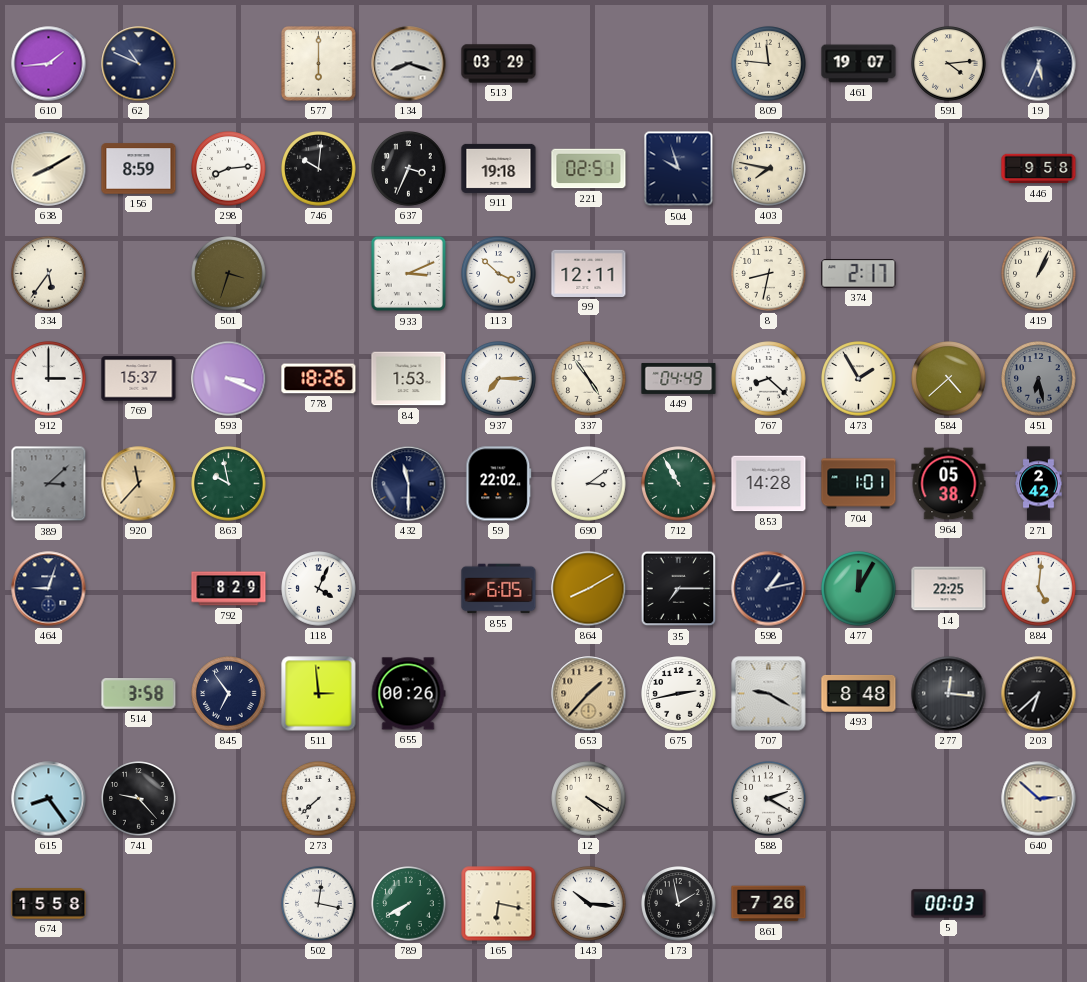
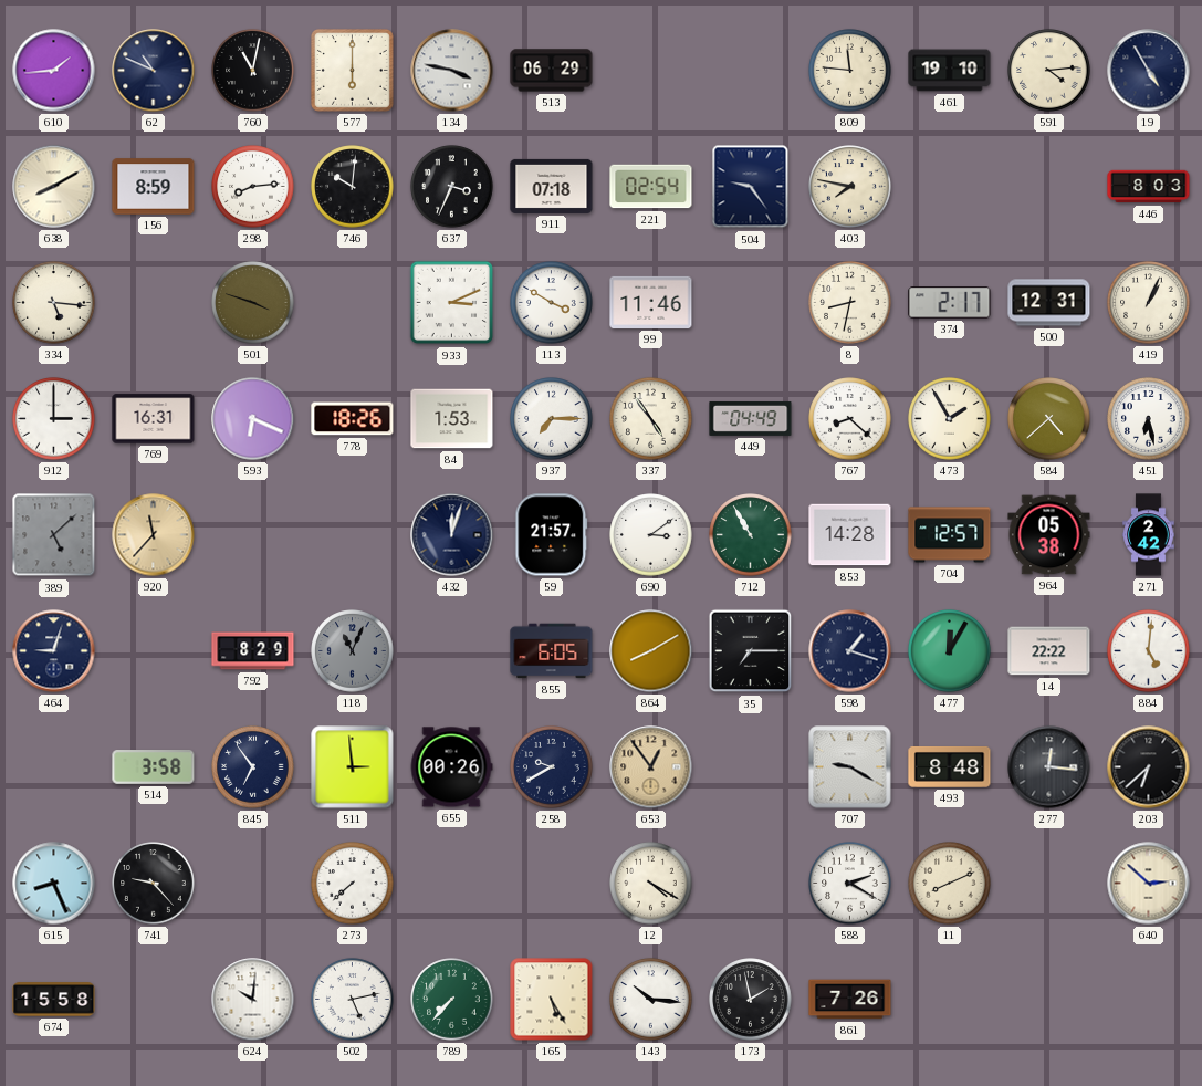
760: none -> 11:02 (253, 71)
134: 8:18 -> 3:47 (452, 71)
513: 03:29 -> 06:29 (552, 71)
461: 19:07 -> 19:10 (950, 71)
19: 5:34 -> 4:55 (1149, 71)
911: 19:18 -> 07:18 (552, 186)
221: 02:51 -> 02:54 (651, 187)
504: 9:57 -> 9:24 (751, 187)
446: 9:58 -> 8:03 (1149, 187)
334: 5:36 -> 5:16 (54, 303)
501: 3:33 -> 3:48 (253, 303)
113: 3:52 -> 3:50 (552, 303)
99: 12:11 -> 11:46 (651, 302)
500: none -> 12:31 (1049, 303)
769: 15:37 -> 16:31 (154, 419)
593: 3:19 -> 6:19 (253, 419)
451 dial: grey -> white (1149, 419)
389: 3:08 -> 5:08 (54, 535)
863: 9:58 -> none (229, 484)
432: 11:30 -> 12:03 (452, 535)
59: 22:02 -> 21:57 (552, 535)
704: 1:01 -> 12:57 (950, 535)
118: 4:04 -> 11:04 (353, 651)
118 dial: white -> grey (353, 651)
598: 1:13 -> 1:18 (850, 651)
14: 22:25 -> 22:22 (1049, 651)
258: none -> 9:40 (552, 767)
653: 1:37 -> 12:54 (651, 767)
675: 2:43 -> none (679, 694)
615: 8:24 -> 8:26 (54, 884)
11: none -> 8:11 (950, 884)
624: none -> 10:01 (253, 1000)
502: 12:17 -> 5:13 (353, 1000)
789: 7:40 -> 7:37 (452, 1000)
165: 6:17 -> 5:25 (552, 1000)
5: 00:03 -> none (949, 904)
